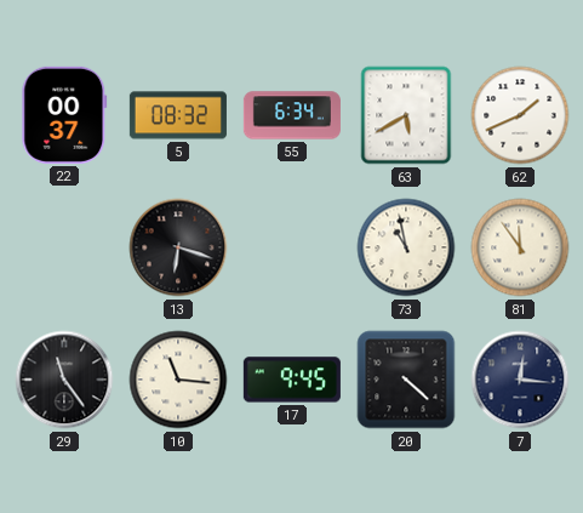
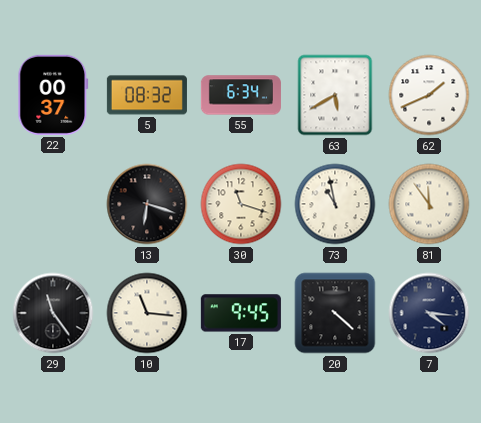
30: none -> 11:18 (241, 204)
7: 12:16 -> 4:16 (429, 313)
